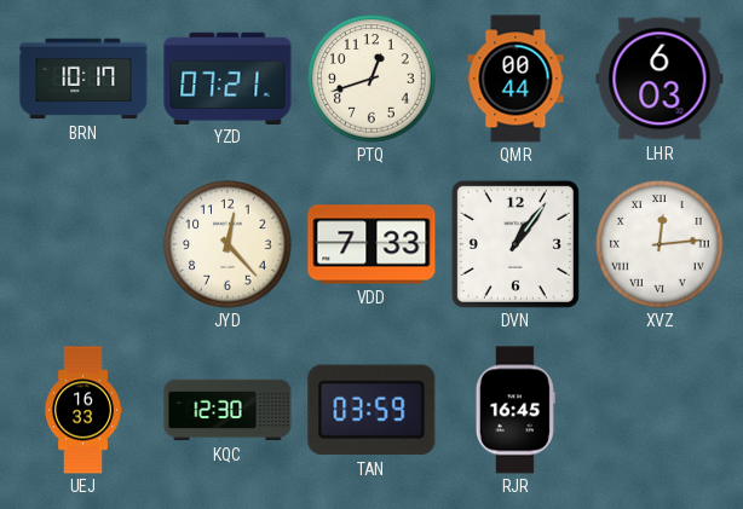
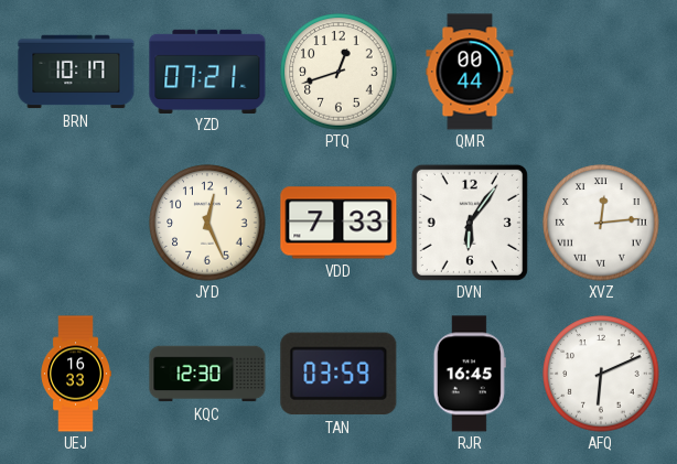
LHR: 6:03 -> none (660, 79)
JYD: 12:23 -> 12:26 (207, 223)
DVN: 1:06 -> 6:06 (470, 223)
AFQ: none -> 6:11 (601, 374)
